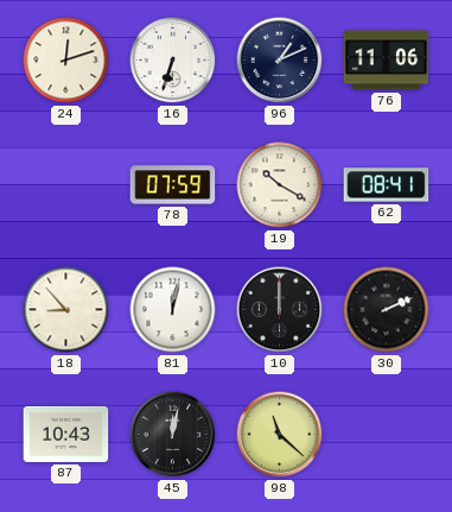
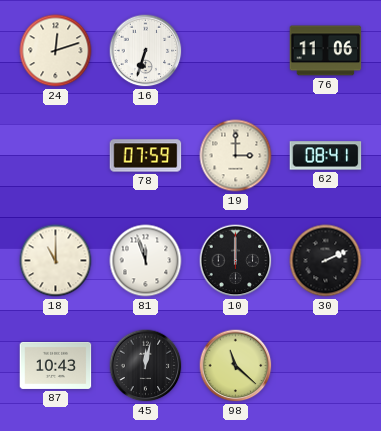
96: 1:11 -> none (280, 61)
19: 10:20 -> 3:00 (236, 156)
18: 8:53 -> 11:00 (56, 261)
81: 12:02 -> 11:57 (146, 261)
